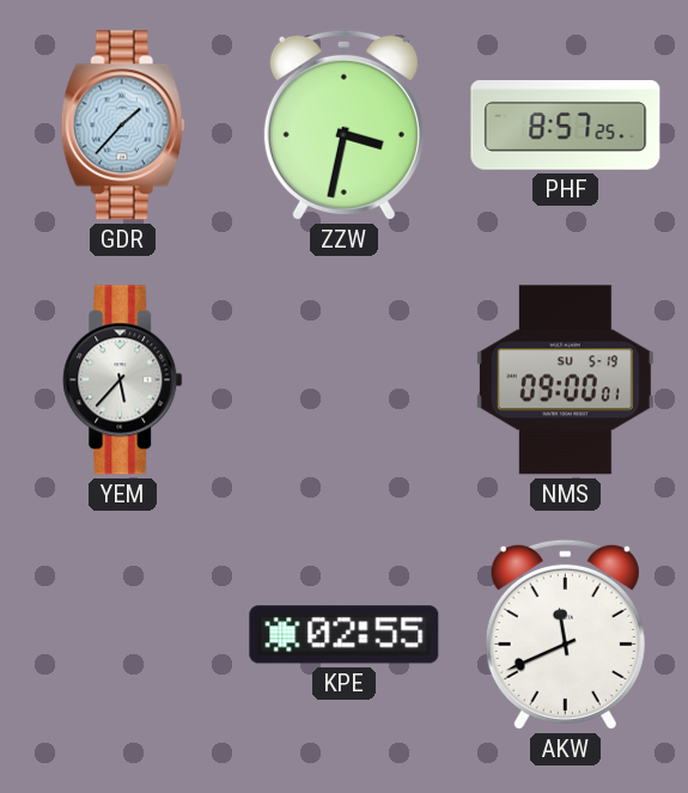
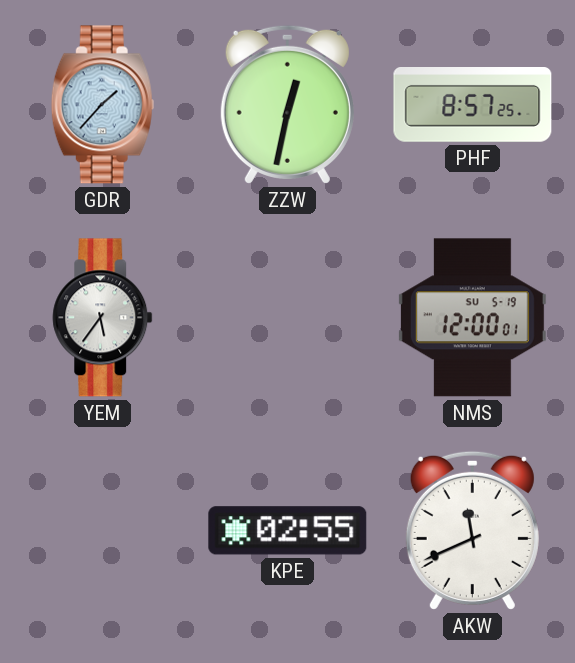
ZZW: 3:32 -> 12:32 (287, 104)
YEM: 5:37 -> 5:36 (103, 318)
NMS: 09:00 -> 12:00 (472, 318)
